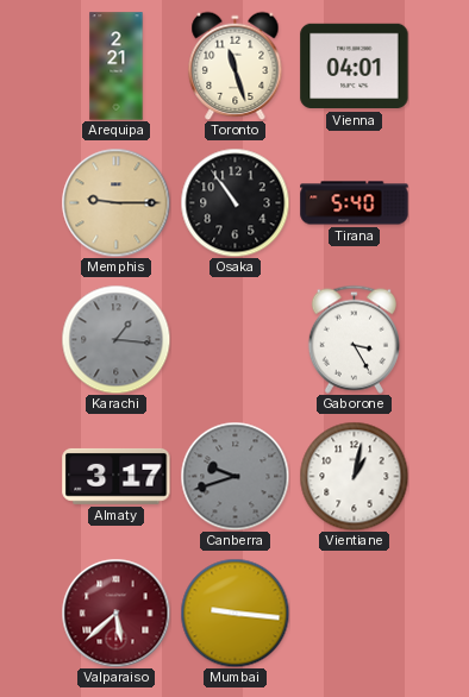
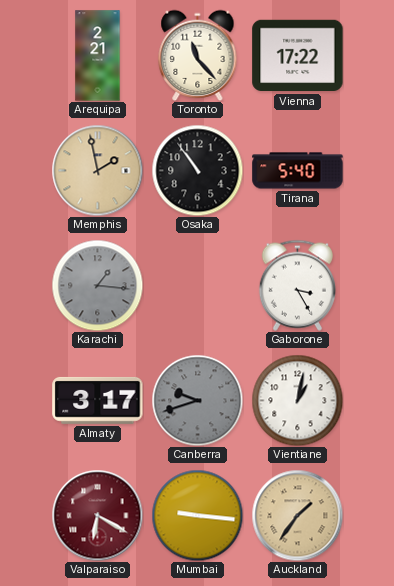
Toronto: 11:27 -> 11:23 (198, 55)
Vienna: 04:01 -> 17:22 (298, 56)
Memphis: 9:15 -> 1:58 (97, 170)
Valparaiso: 5:38 -> 6:20 (97, 515)
Auckland: none -> 1:36 (297, 515)
